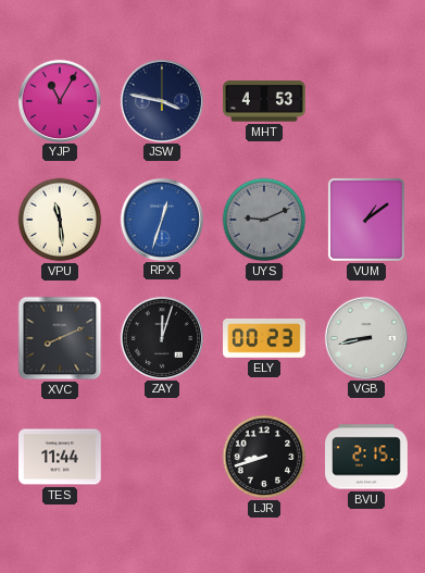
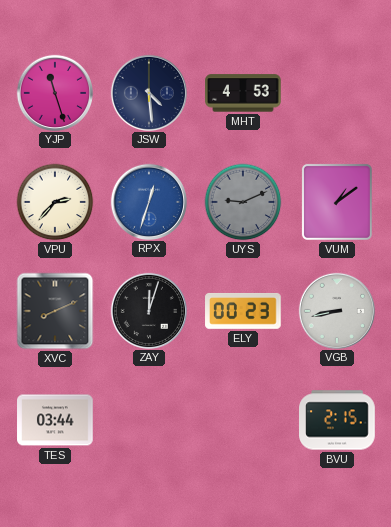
YJP: 11:05 -> 11:27 (54, 92)
JSW: 3:47 -> 4:29 (148, 92)
VPU: 11:29 -> 2:37 (55, 202)
TES: 11:44 -> 03:44 (55, 420)
LJR: 8:42 -> none (264, 457)
